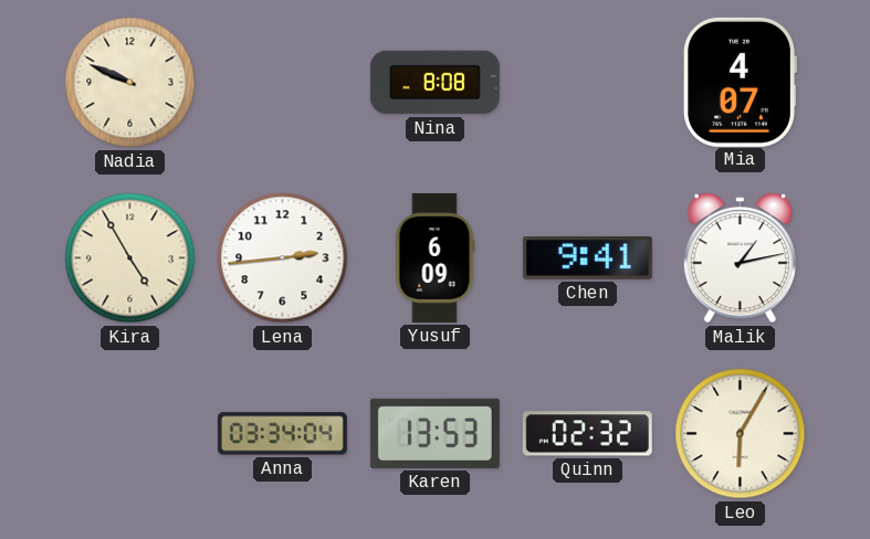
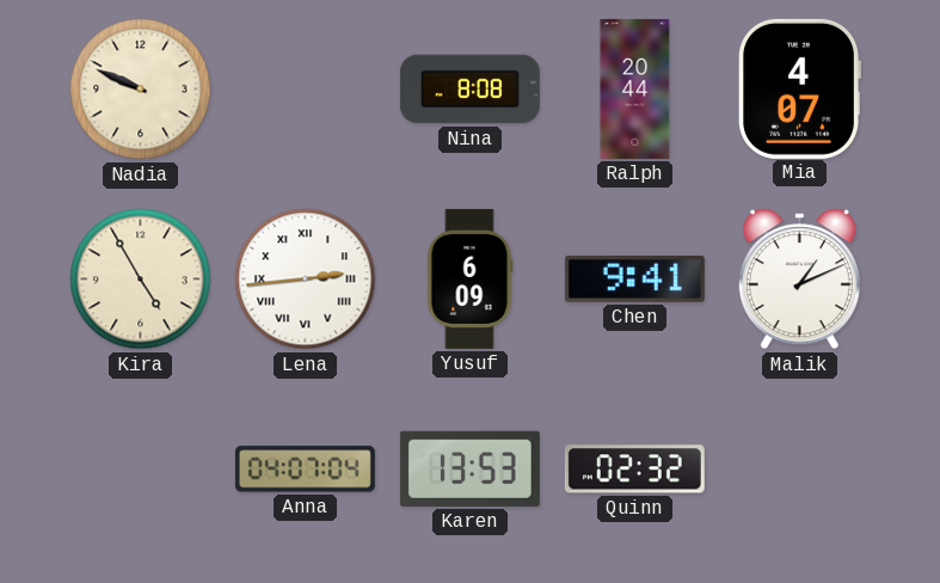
Ralph: none -> 20:44 (635, 88)
Lena numerals: Arabic -> Roman (306, 280)
Malik: 1:13 -> 1:11 (799, 280)
Anna: 03:34 -> 04:07 (305, 470)
Leo: 6:05 -> none (741, 434)
